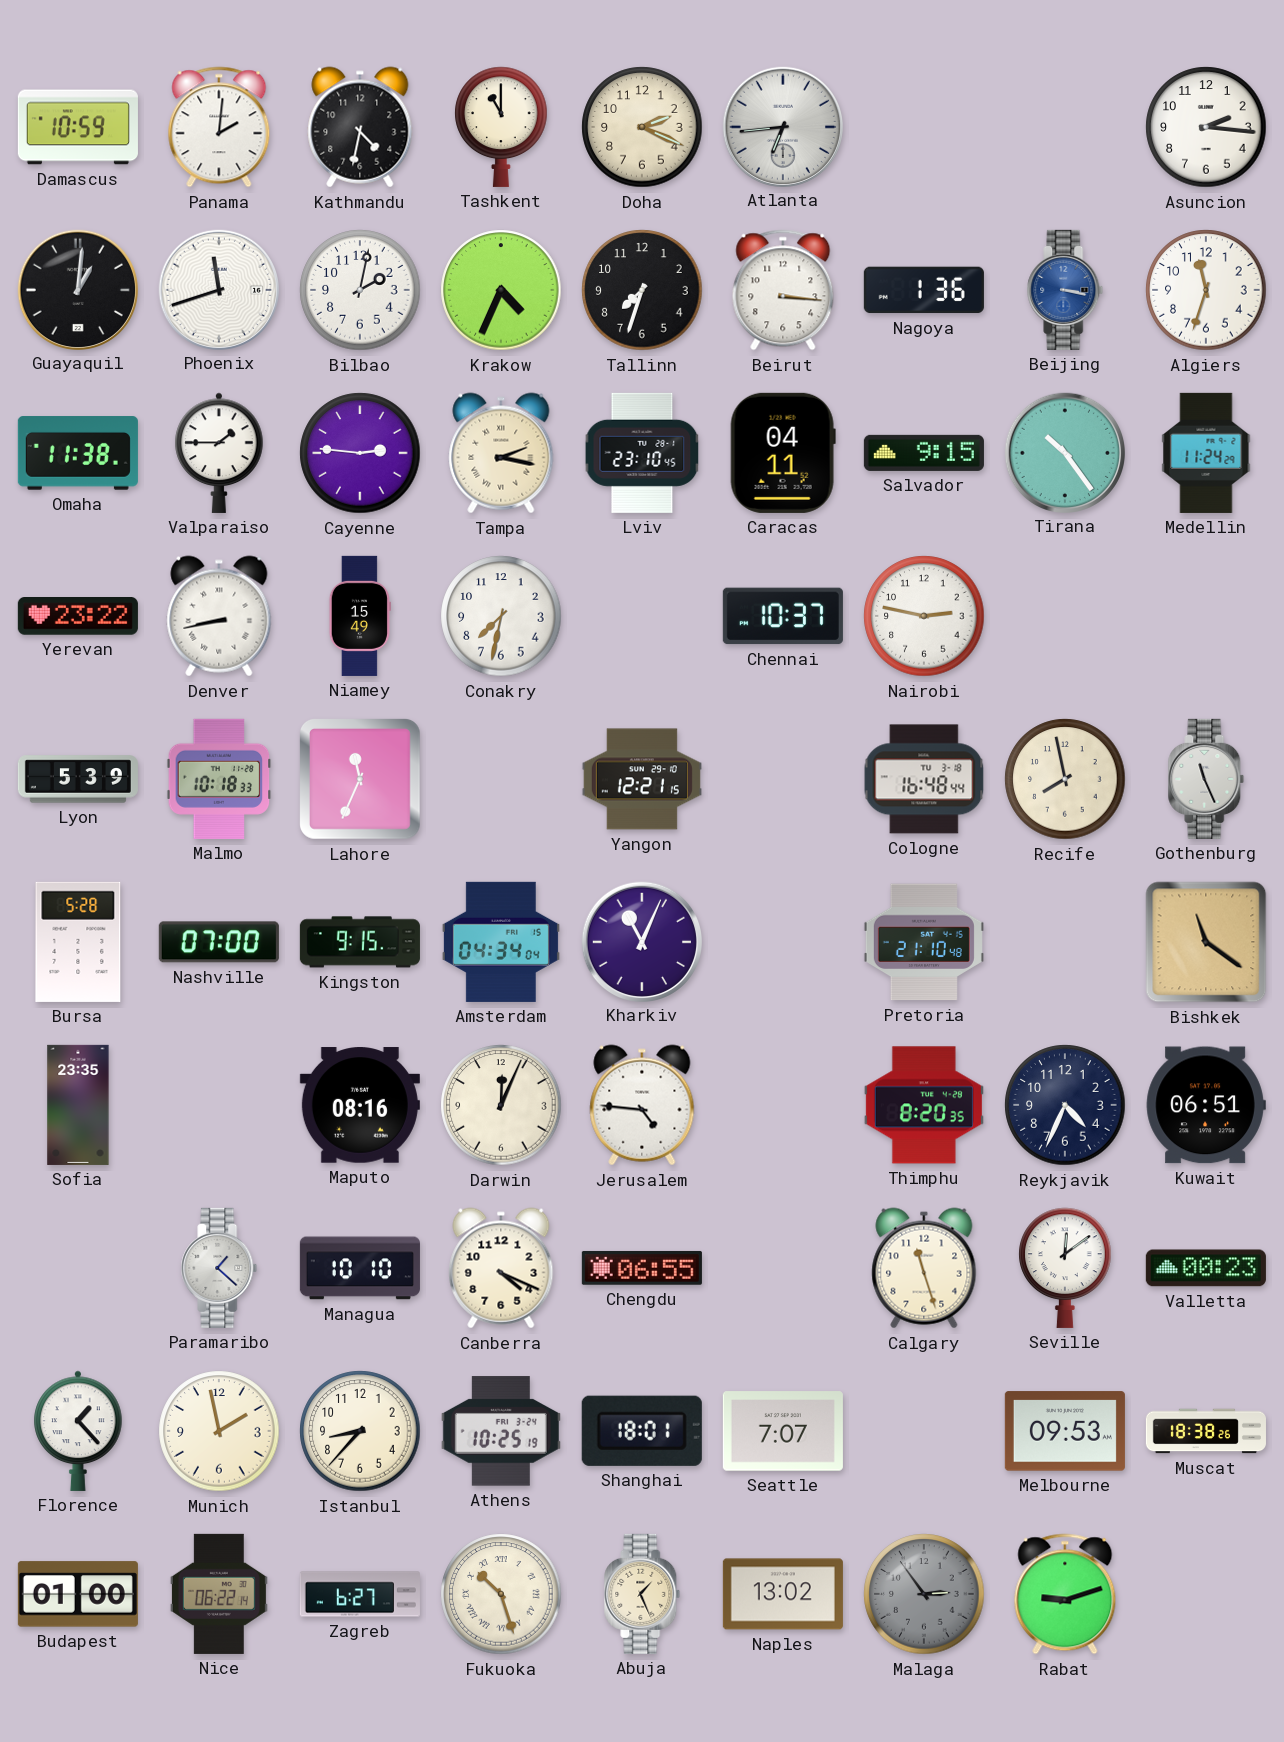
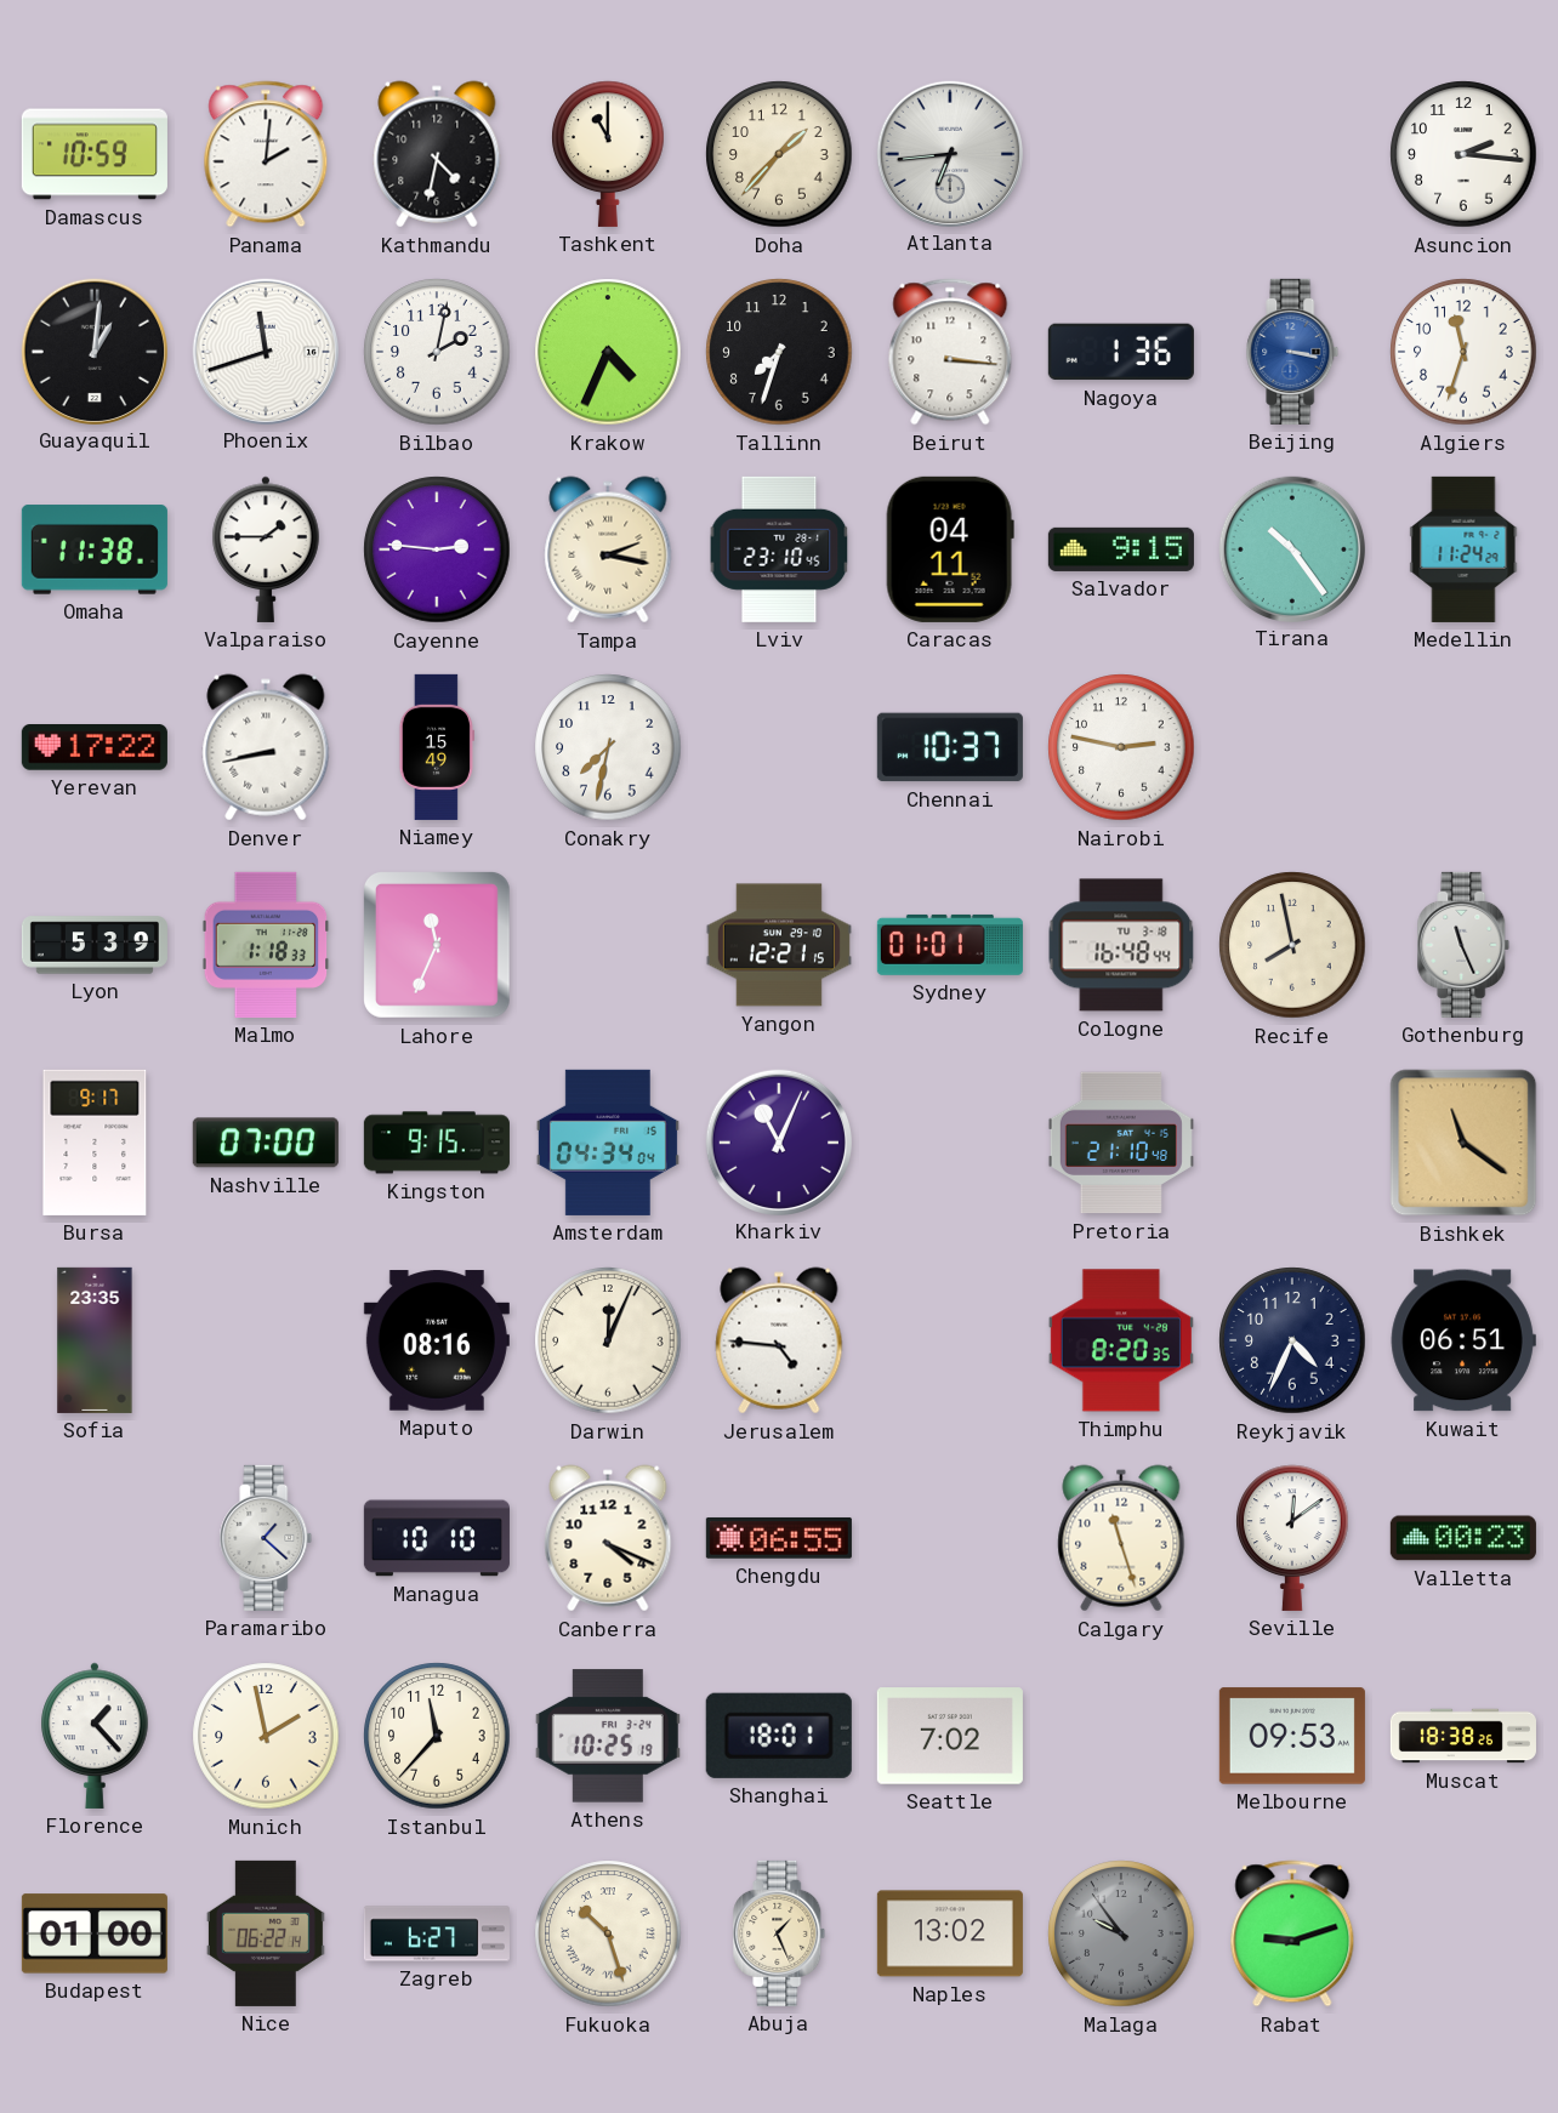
Doha: 2:19 -> 1:37 (779, 154)
Yerevan: 23:22 -> 17:22 (95, 748)
Malmo: 10:18 -> 1:18 (266, 945)
Sydney: none -> 01:01 (950, 945)
Bursa: 5:28 -> 9:17 (95, 1143)
Istanbul: 8:37 -> 11:37 (437, 1736)
Seattle: 7:07 -> 7:02 (950, 1736)
Malaga: 2:54 -> 9:54 (1121, 1933)
